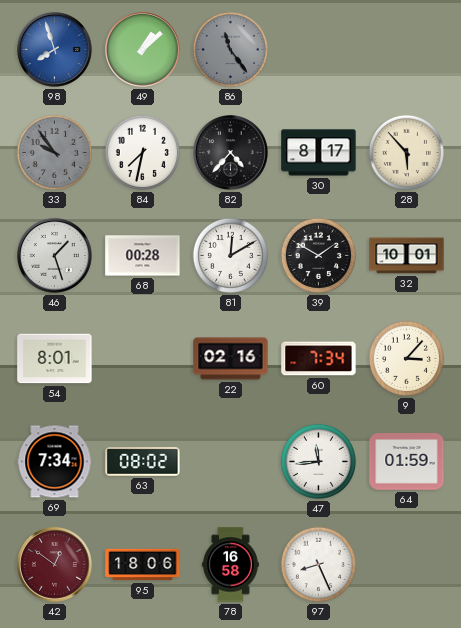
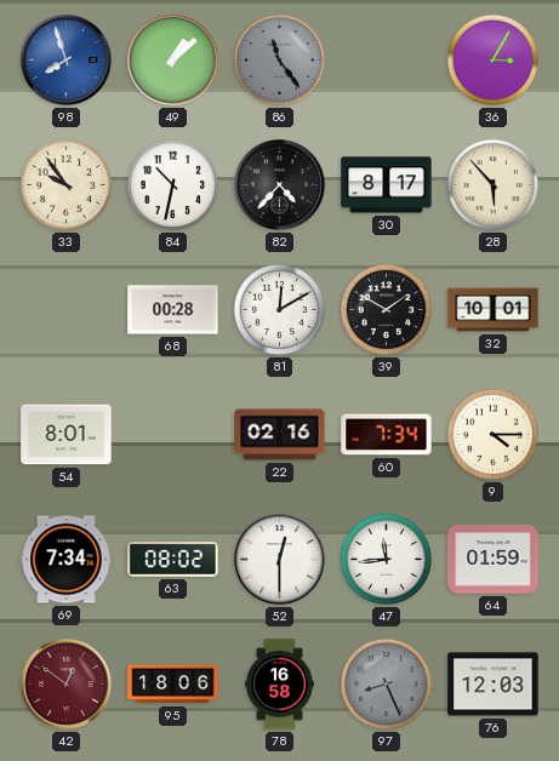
36: none -> 3:05 (492, 59)
33 dial: grey -> cream (65, 184)
84: 7:32 -> 10:32 (172, 184)
46: 1:27 -> none (55, 256)
9: 3:07 -> 4:15 (492, 434)
52: none -> 12:30 (280, 560)
97 dial: white -> grey (386, 683)
76: none -> 12:03 (494, 685)
